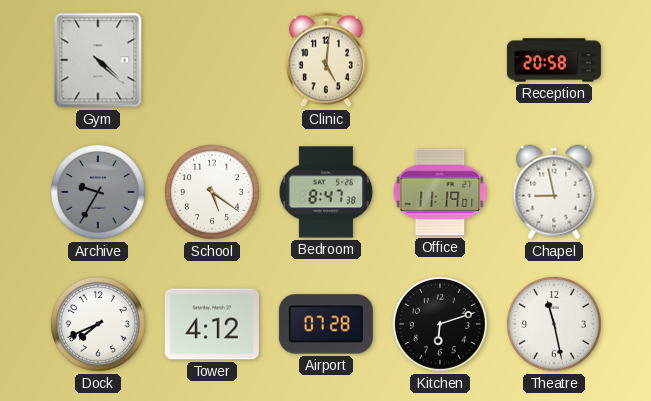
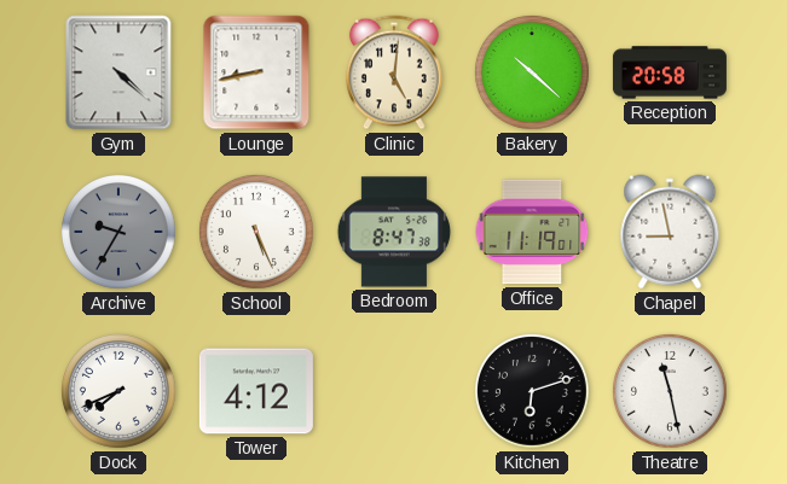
Lounge: none -> 8:43 (256, 72)
Bakery: none -> 10:22 (532, 72)
School: 5:21 -> 5:26 (256, 232)
Airport: 07:28 -> none (326, 324)
